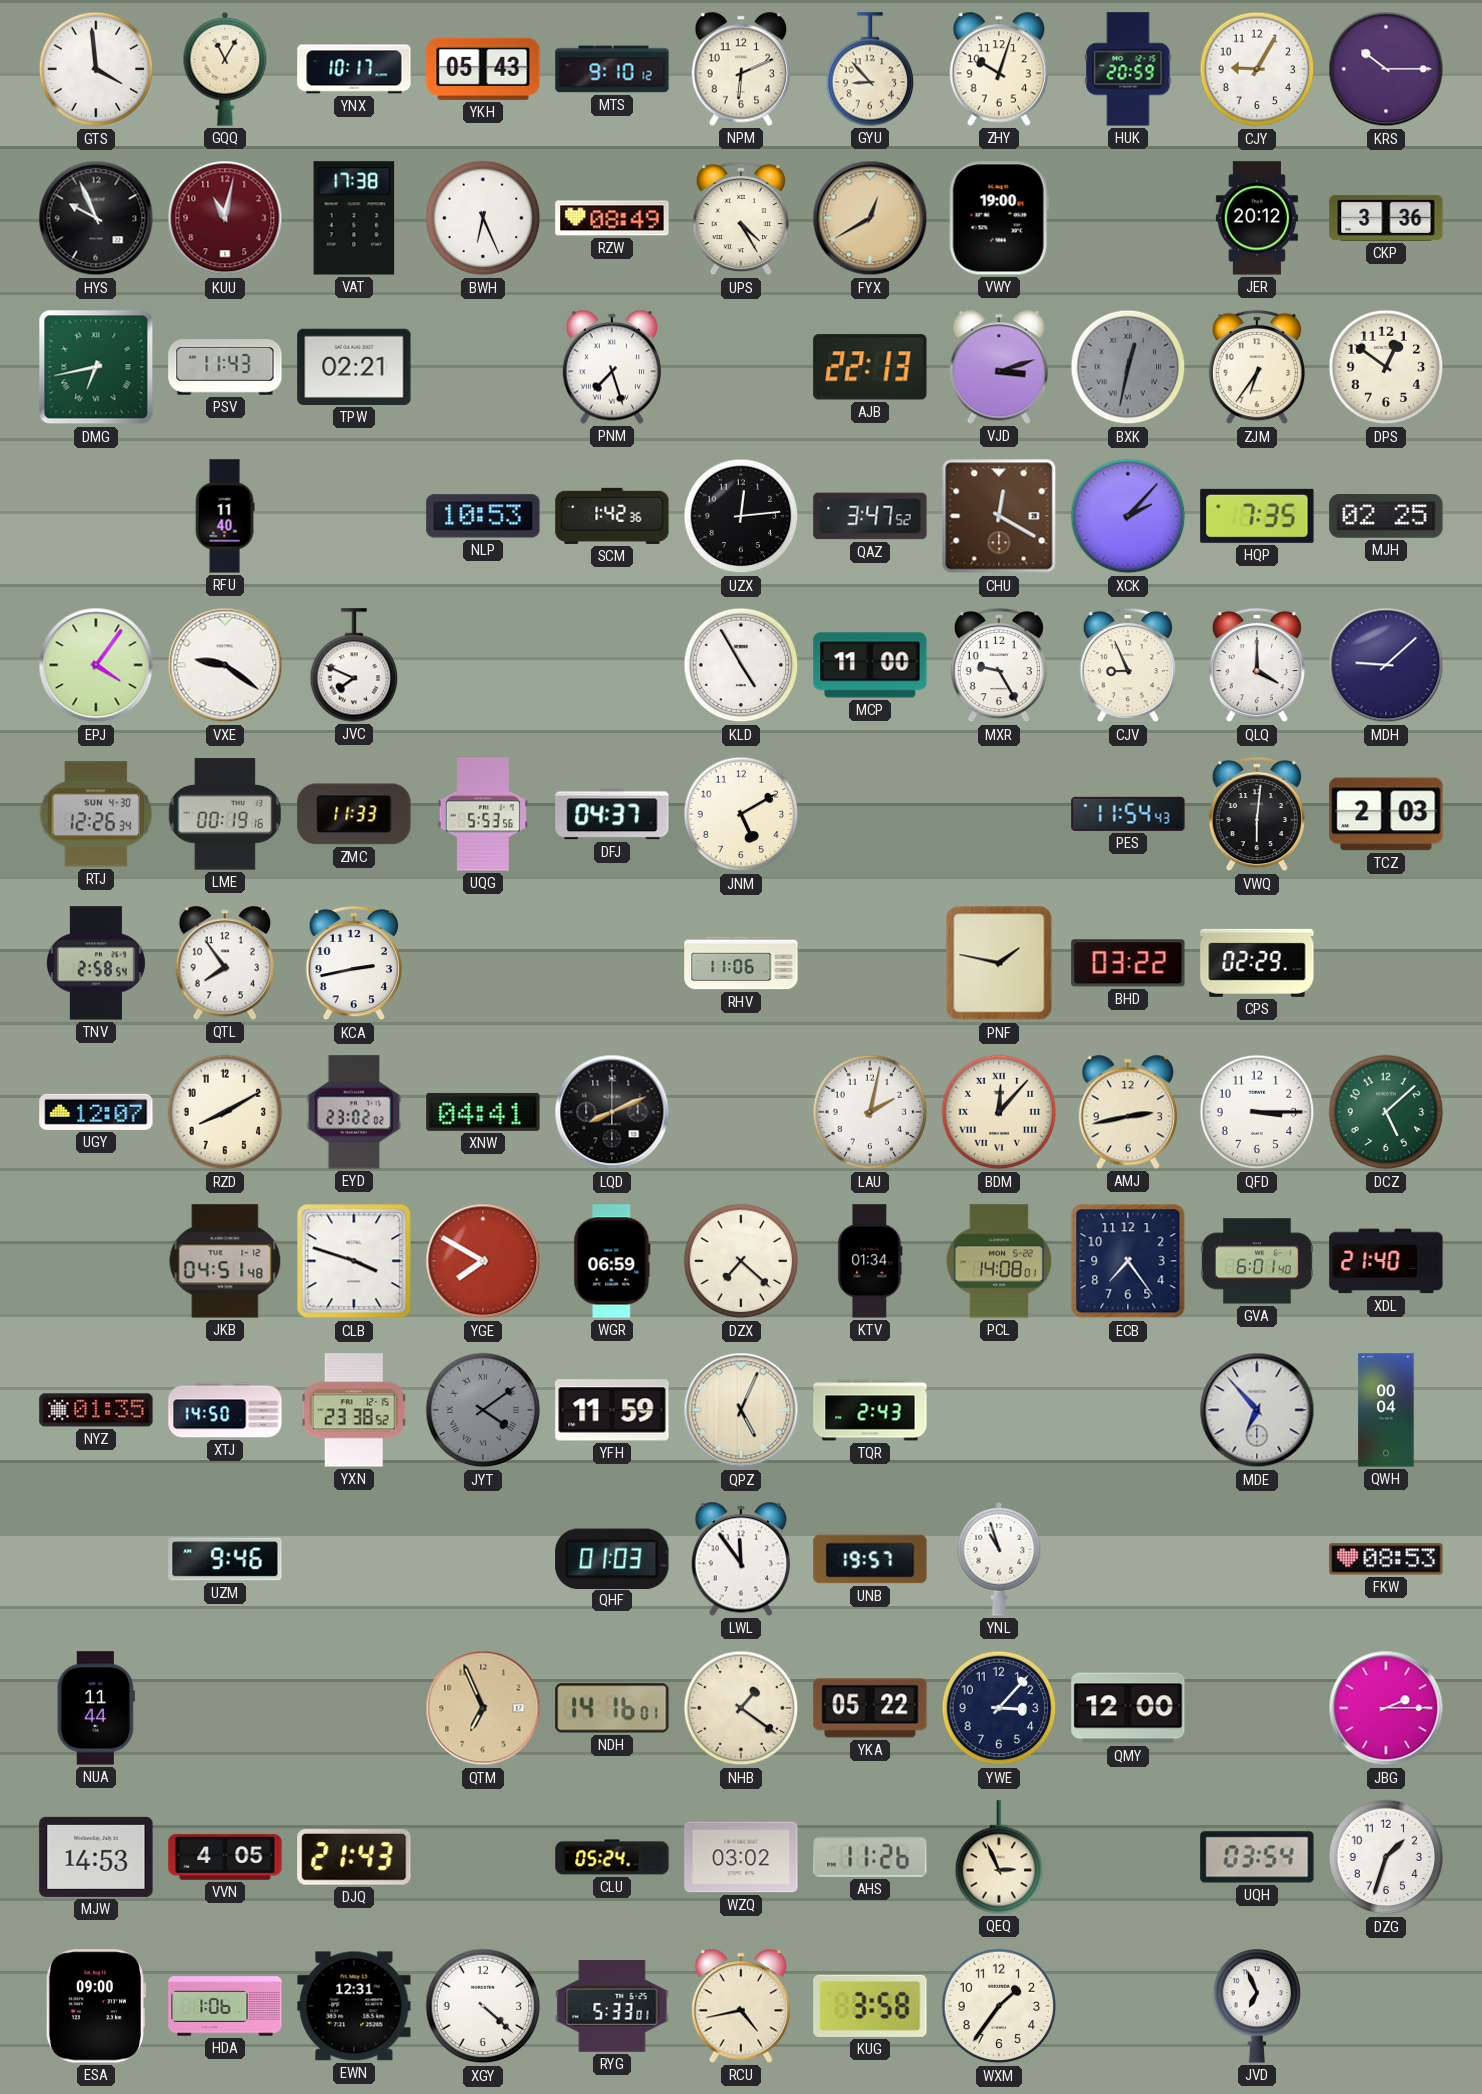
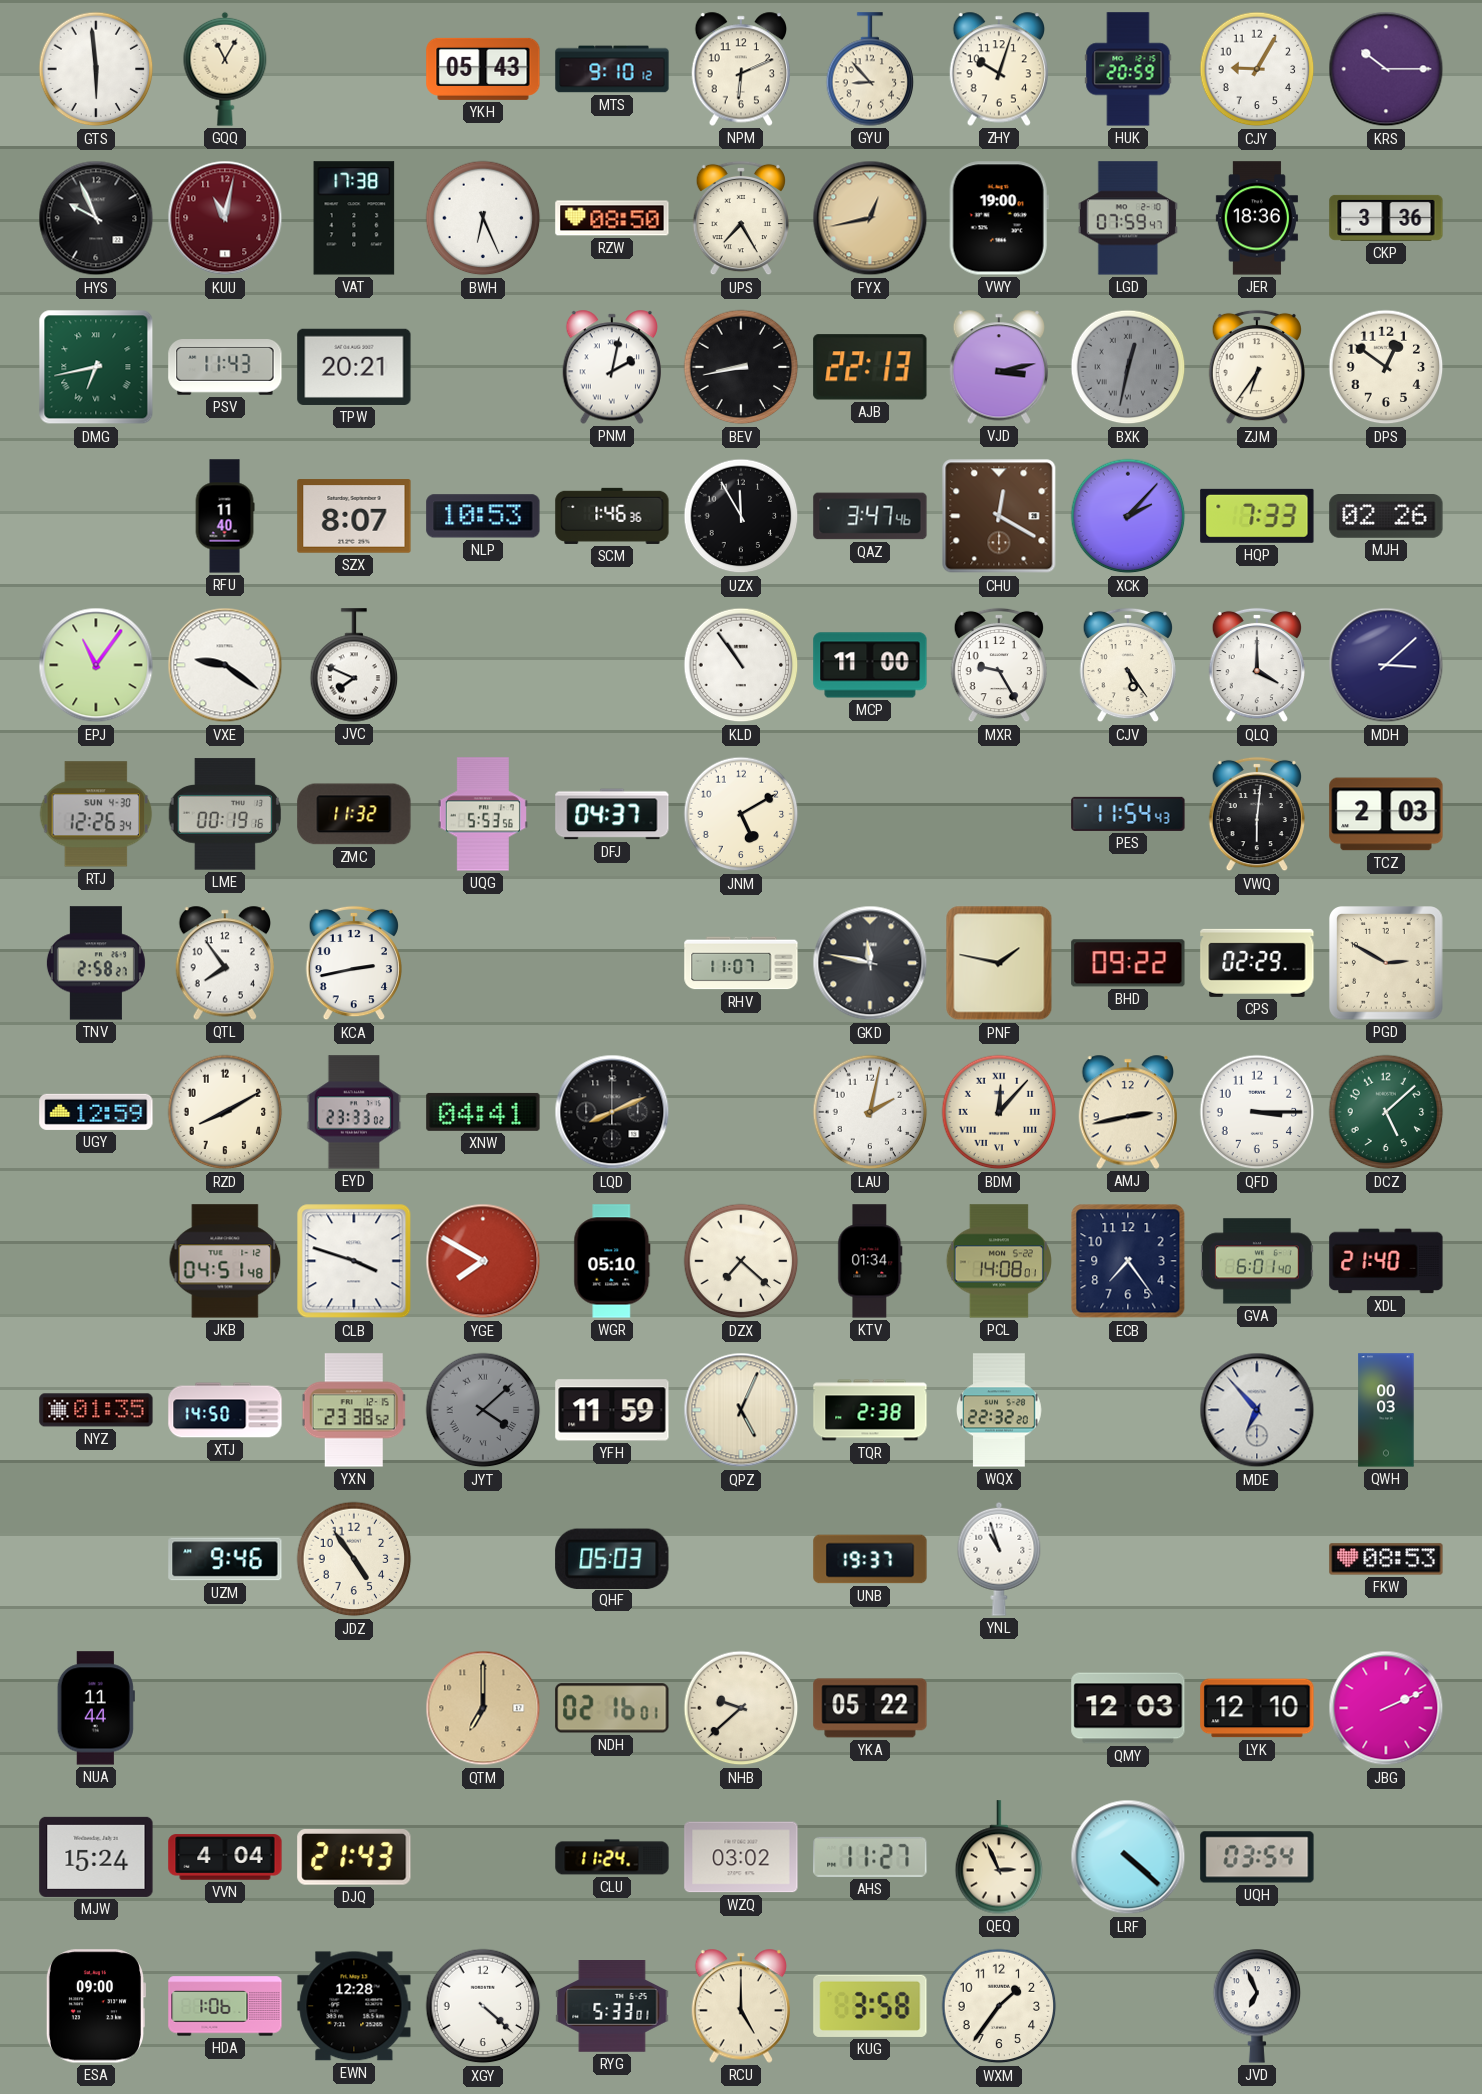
GTS: 3:59 -> 5:59 (96, 69)
YNX: 10:17 -> none (354, 69)
RZW: 08:49 -> 08:50 (612, 218)
UPS: 4:25 -> 7:25 (740, 218)
FYX: 12:40 -> 12:43 (870, 218)
LGD: none -> 07:59 (1128, 218)
JER: 20:12 -> 18:36 (1257, 218)
TPW: 02:21 -> 20:21 (354, 367)
PNM: 7:27 -> 2:02 (611, 367)
BEV: none -> 8:43 (741, 367)
VJD: 3:12 -> 3:13 (998, 367)
SZX: none -> 8:07 (354, 516)
SCM: 1:42 -> 1:46 (612, 516)
UZX: 12:14 -> 11:55 (741, 516)
QAZ: 3:47:52 -> 3:47:46 (870, 516)
HQP: 7:35 -> 7:33 (1257, 516)
MJH: 02:25 -> 02:26 (1386, 517)
EPJ: 4:06 -> 11:06 (96, 665)
KLD: 4:55 -> 10:54 (741, 665)
CJV: 8:56 -> 5:24 (1127, 665)
MDH: 9:08 -> 3:08 (1386, 665)
ZMC: 11:33 -> 11:32 (354, 814)
TNV: 2:58:54 -> 2:58:27 (96, 963)
RHV: 11:06 -> 11:07 (741, 963)
GKD: none -> 11:47 (870, 963)
BHD: 03:22 -> 09:22 (1128, 963)
PGD: none -> 2:50 (1387, 964)
UGY: 12:07 -> 12:59 (96, 1112)
EYD: 23:02 -> 23:33 (354, 1112)
WGR: 06:59 -> 05:10 (612, 1261)
JYT: 4:09 -> 4:08 (483, 1410)
TQR: 2:43 -> 2:38 (870, 1410)
WQX: none -> 22:32 (1000, 1410)
QWH: 00:04 -> 00:03 (1386, 1410)
JDZ: none -> 4:54 (354, 1559)
QHF: 01:03 -> 05:03 (612, 1558)
LWL: 11:54 -> none (740, 1559)
UNB: 19:57 -> 19:37 (870, 1559)
QTM: 6:56 -> 7:00 (483, 1708)
NDH: 14:16 -> 02:16 (612, 1708)
NHB: 1:21 -> 9:38 (741, 1708)
YWE: 3:07 -> none (999, 1708)
QMY: 12:00 -> 12:03 (1128, 1708)
LYK: none -> 12:10 (1257, 1708)
JBG: 2:15 -> 2:11 (1386, 1708)
MJW: 14:53 -> 15:24 (96, 1857)
VVN: 4:05 -> 4:04 (225, 1857)
CLU: 05:24 -> 11:24 (612, 1857)
AHS: 11:26 -> 11:27 (870, 1857)
LRF: none -> 4:22 (1128, 1857)
DZG: 1:33 -> none (1386, 1857)
EWN: 12:31 -> 12:28 (354, 2006)
RCU: 4:43 -> 5:00 (740, 2006)
